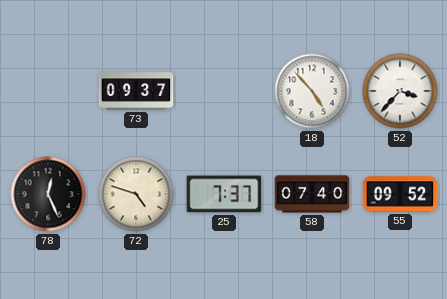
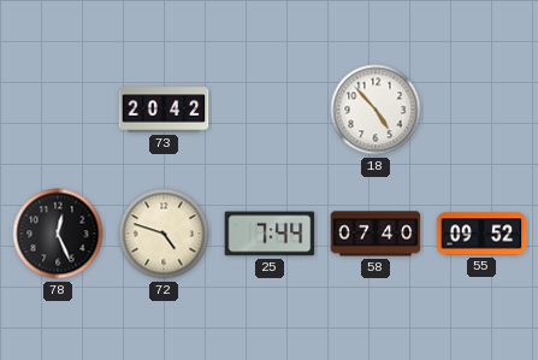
73: 09:37 -> 20:42 (164, 110)
52: 3:37 -> none (400, 91)
25: 7:37 -> 7:44 (270, 234)
